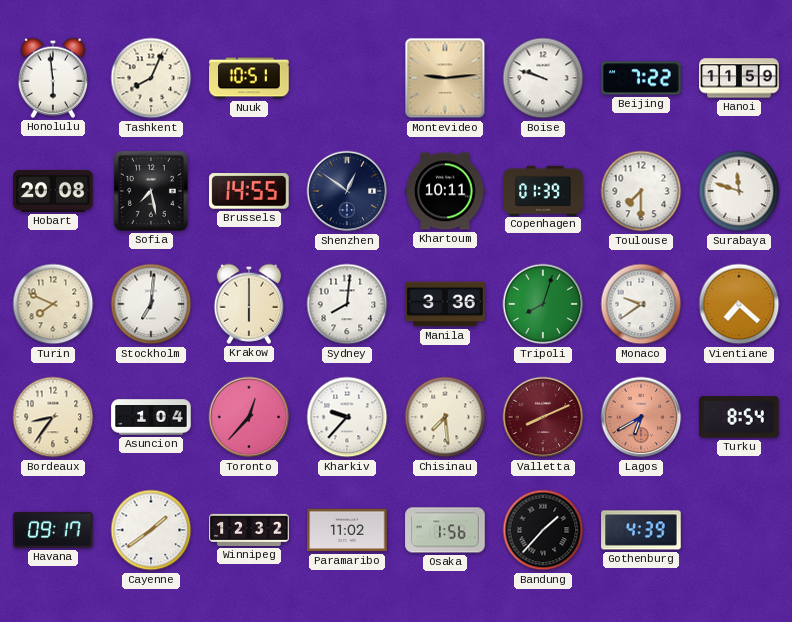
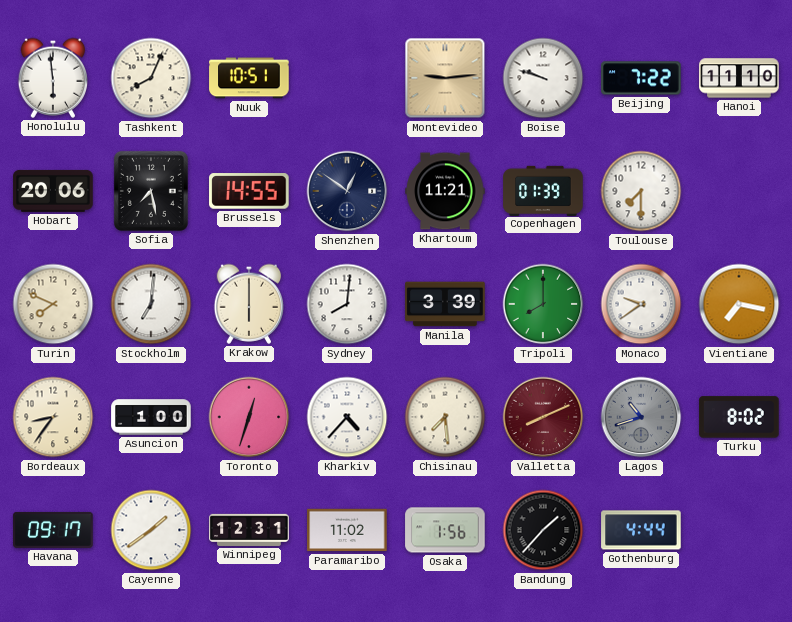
Hanoi: 11:59 -> 11:10 (739, 78)
Hobart: 20:08 -> 20:06 (53, 191)
Khartoum: 10:11 -> 11:21 (445, 191)
Surabaya: 11:48 -> none (739, 191)
Manila: 3:36 -> 3:39 (445, 304)
Tripoli: 8:03 -> 8:00 (543, 304)
Vientiane: 7:22 -> 7:17 (739, 304)
Asuncion: 1:04 -> 1:00 (151, 417)
Toronto: 12:37 -> 12:33 (249, 417)
Kharkiv: 9:37 -> 4:37 (347, 417)
Lagos: 6:40 -> 10:42 (641, 417)
Lagos dial: salmon -> grey (641, 417)
Turku: 8:54 -> 8:02 (739, 417)
Winnipeg: 12:32 -> 12:31 (249, 530)
Gothenburg: 4:39 -> 4:44 (641, 530)
